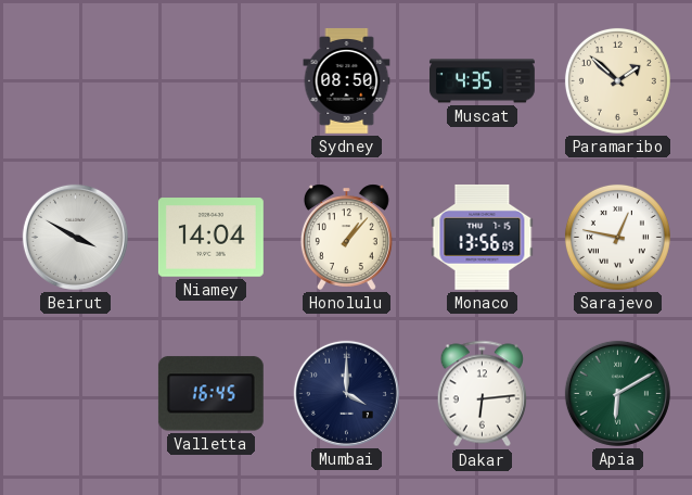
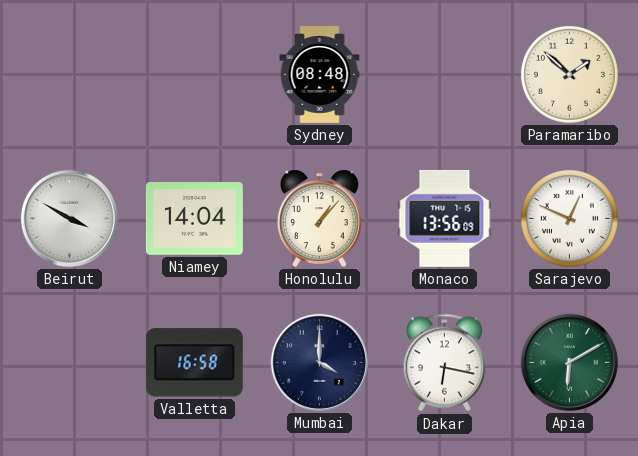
Sydney: 08:50 -> 08:48 (320, 74)
Muscat: 4:35 -> none (482, 81)
Sarajevo: 12:47 -> 12:49 (569, 218)
Valletta: 16:45 -> 16:58 (194, 363)
Dakar: 6:14 -> 6:17 (444, 363)
